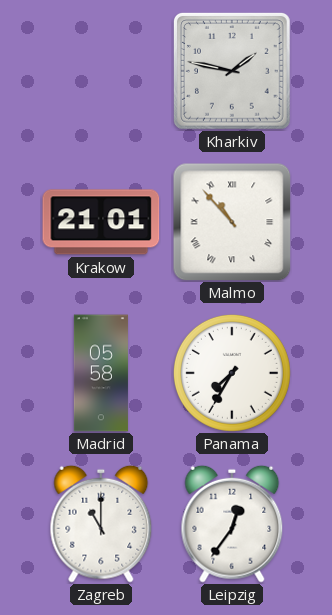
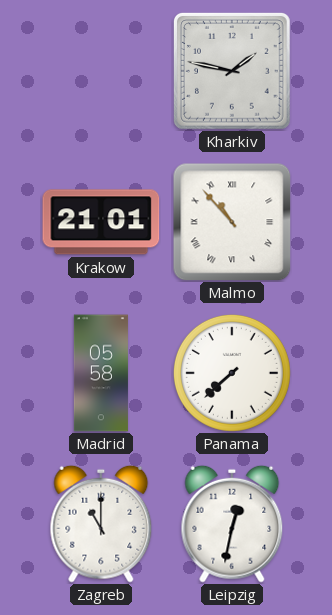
Panama: 7:35 -> 7:38 (232, 373)
Leipzig: 12:36 -> 12:32 (232, 524)
